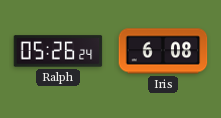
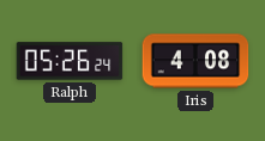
Iris: 6:08 -> 4:08 (195, 61)
